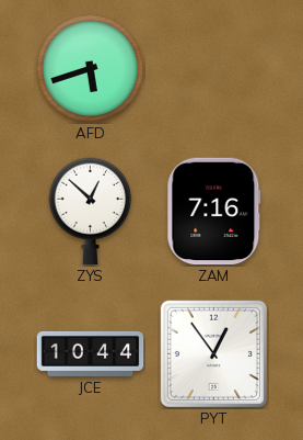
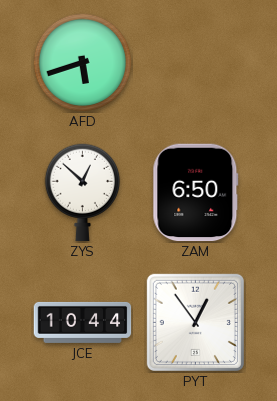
ZAM: 7:16 -> 6:50 (196, 193)
